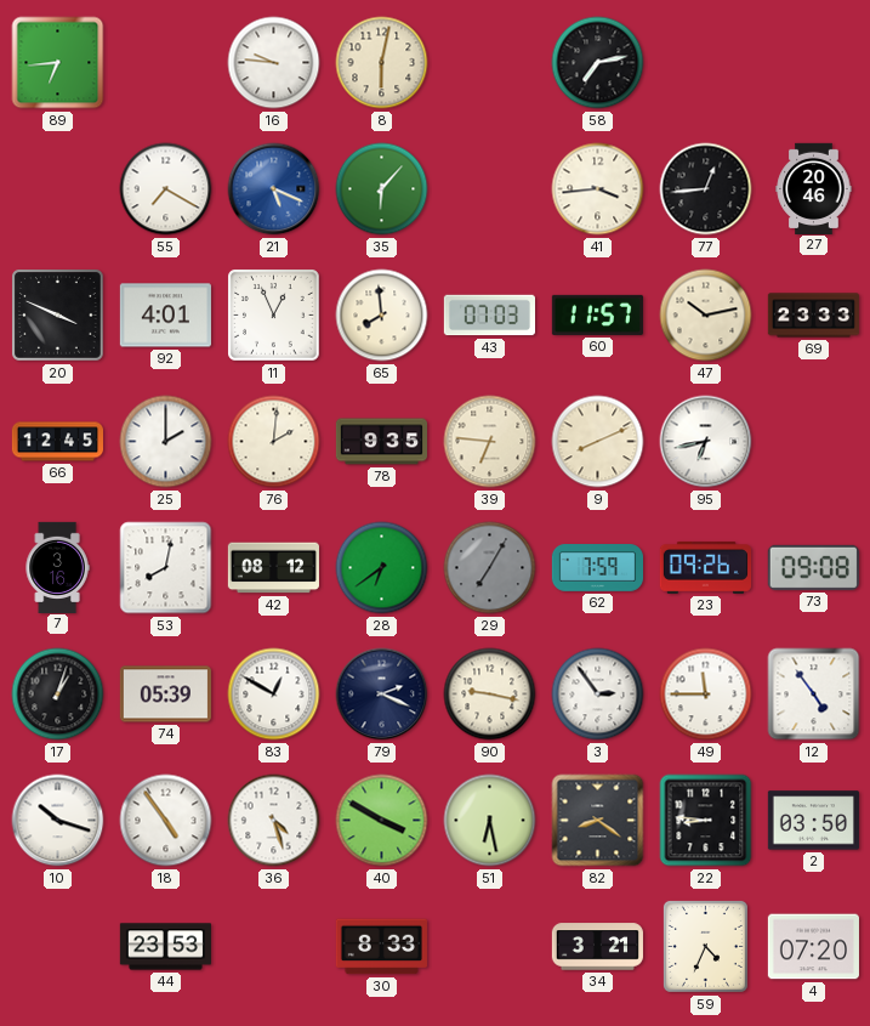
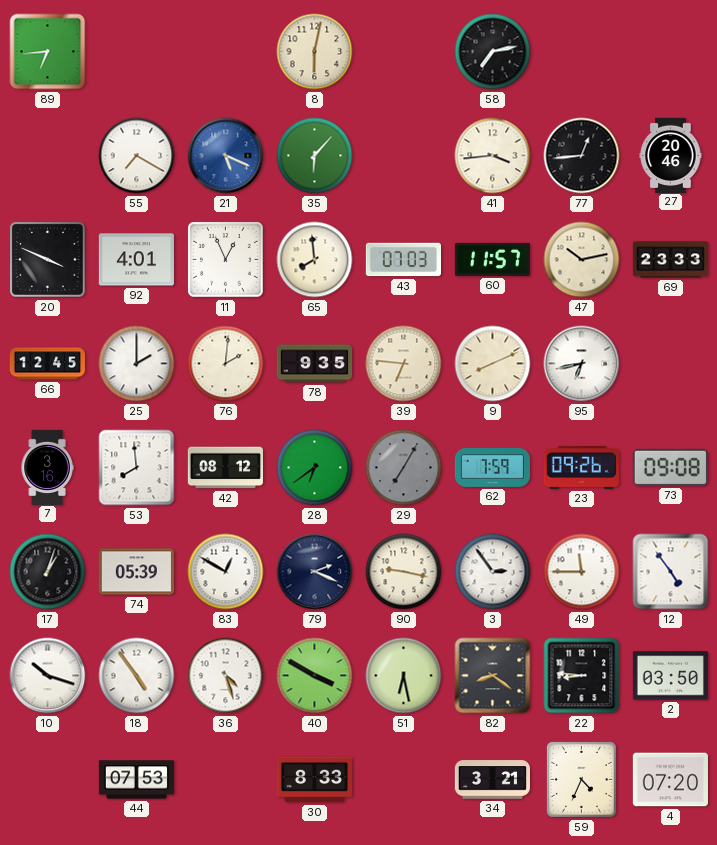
16: 9:46 -> none (274, 63)
53: 8:02 -> 7:59 (137, 468)
44: 23:53 -> 07:53 (136, 780)
